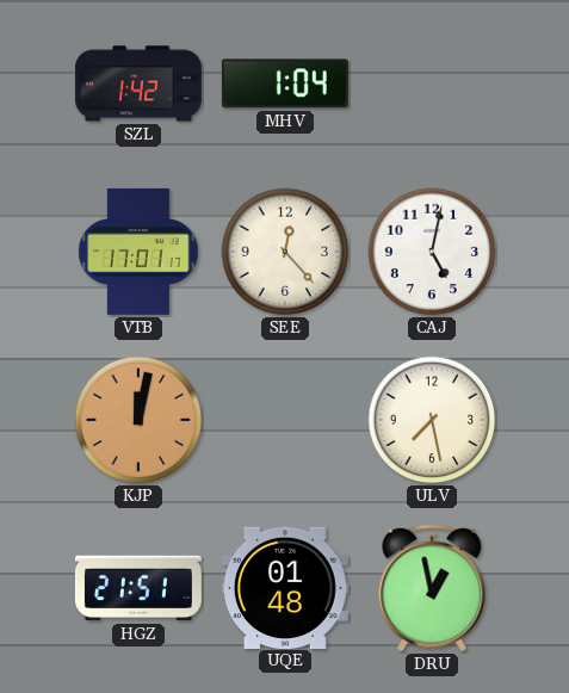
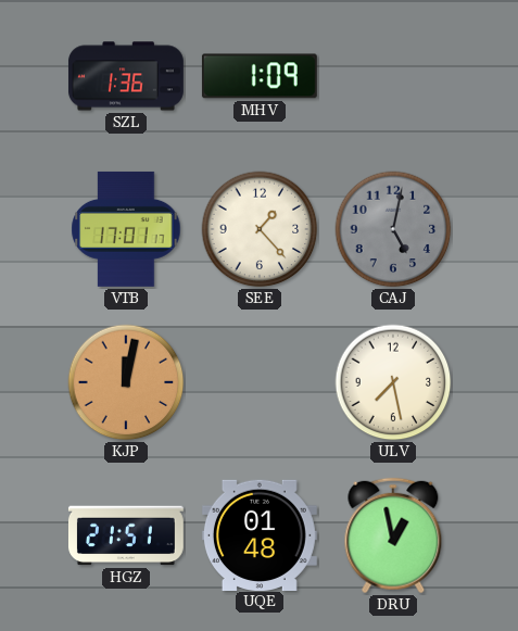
SZL: 1:42 -> 1:36 (126, 76)
MHV: 1:04 -> 1:09 (260, 76)
SEE: 12:23 -> 1:23 (260, 229)
CAJ dial: white -> grey (393, 229)
